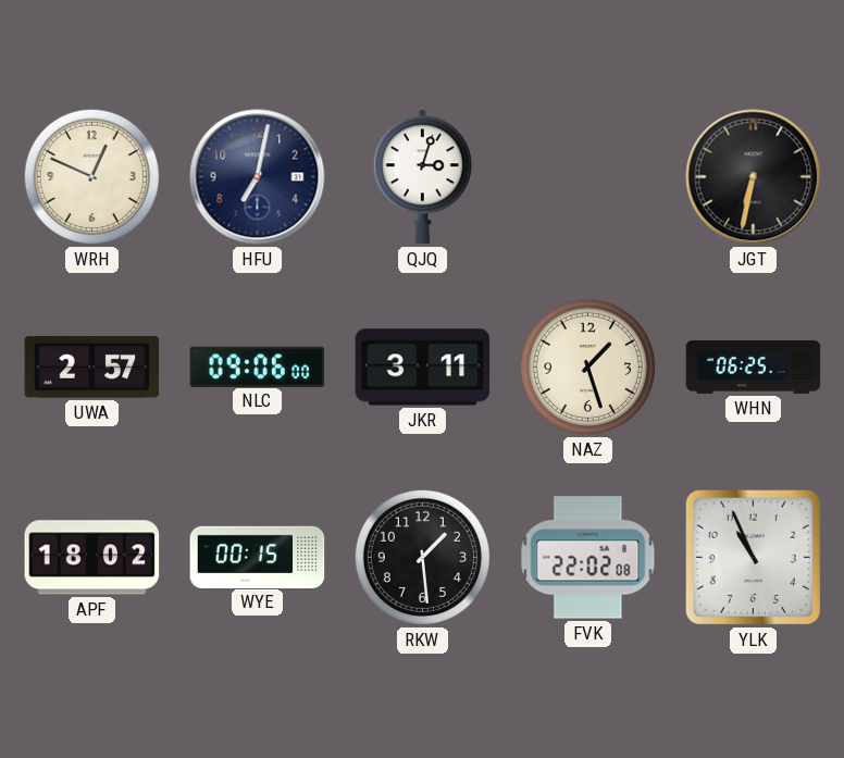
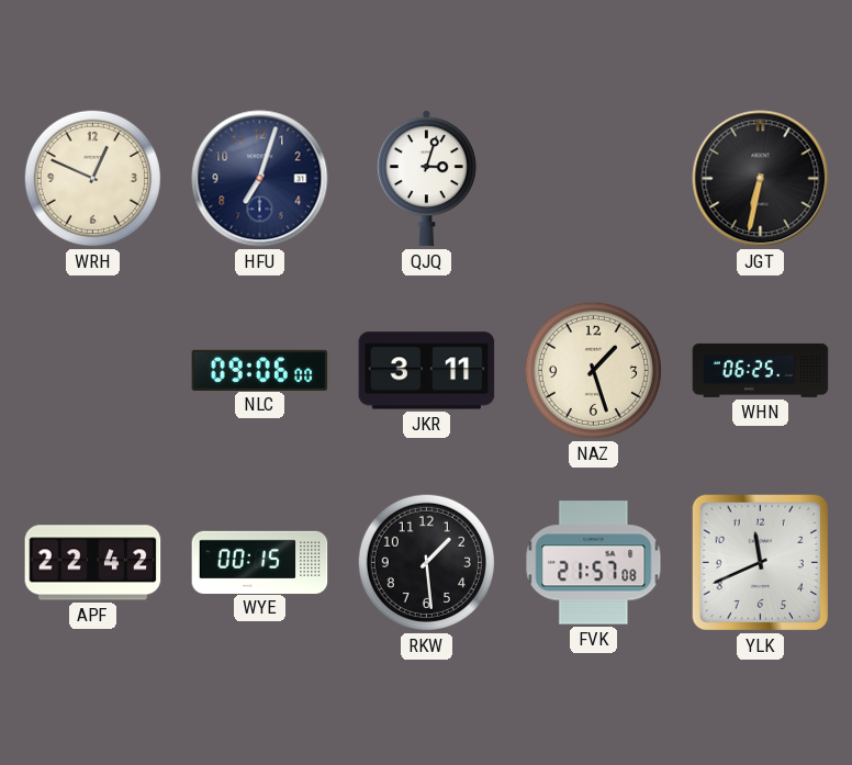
HFU: 7:02 -> 7:03 (260, 179)
UWA: 2:57 -> none (92, 368)
APF: 18:02 -> 22:42 (93, 563)
FVK: 22:02 -> 21:57 (594, 563)
YLK: 10:56 -> 11:41 (760, 562)
